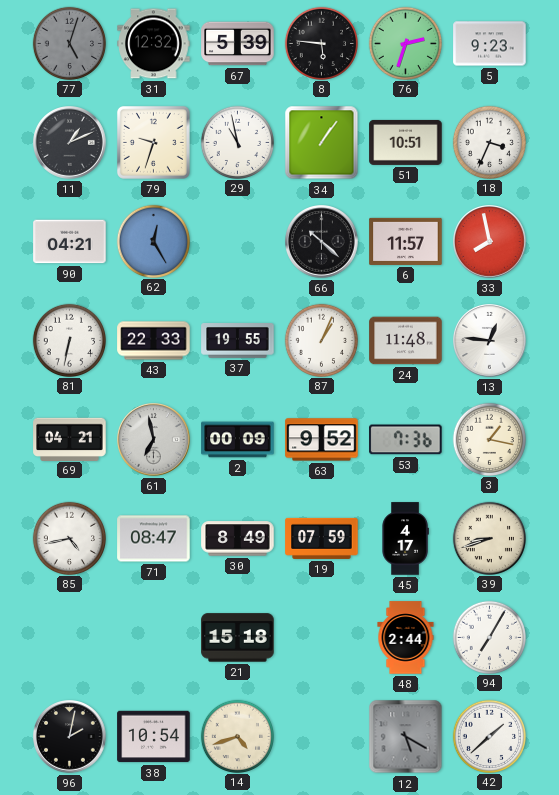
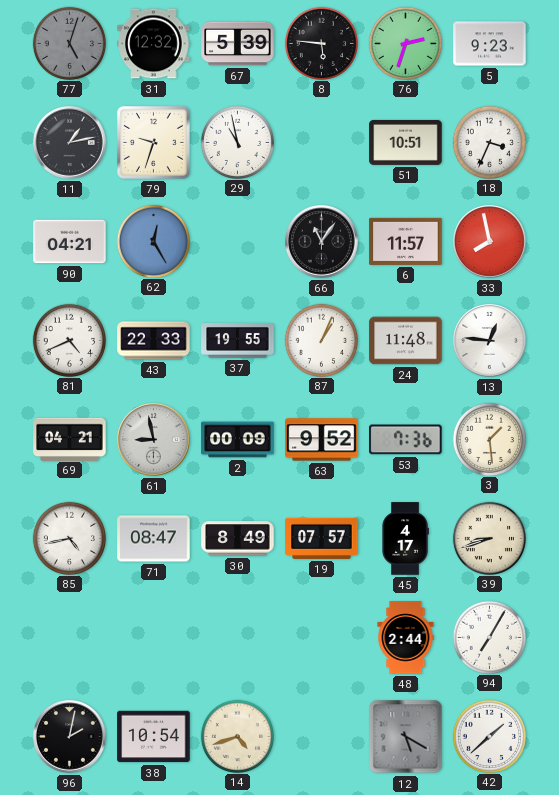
11: 1:11 -> 1:13 (70, 143)
34: 1:06 -> none (322, 143)
66: 10:22 -> 11:06 (322, 242)
81: 6:32 -> 4:41 (69, 340)
61: 6:58 -> 8:58 (154, 440)
3: 1:17 -> 1:29 (489, 439)
19: 07:59 -> 07:57 (322, 538)
21: 15:18 -> none (238, 638)
